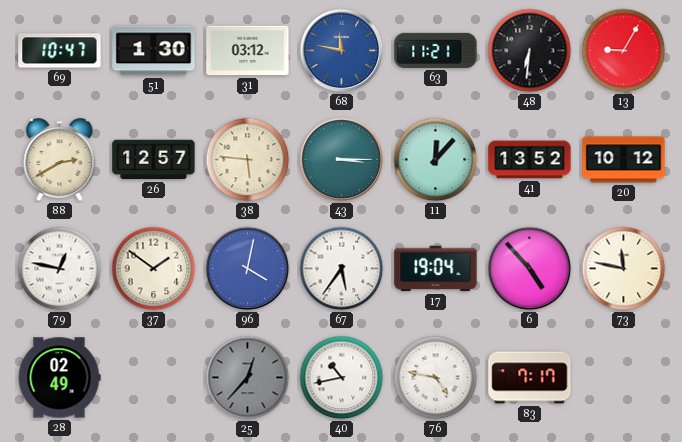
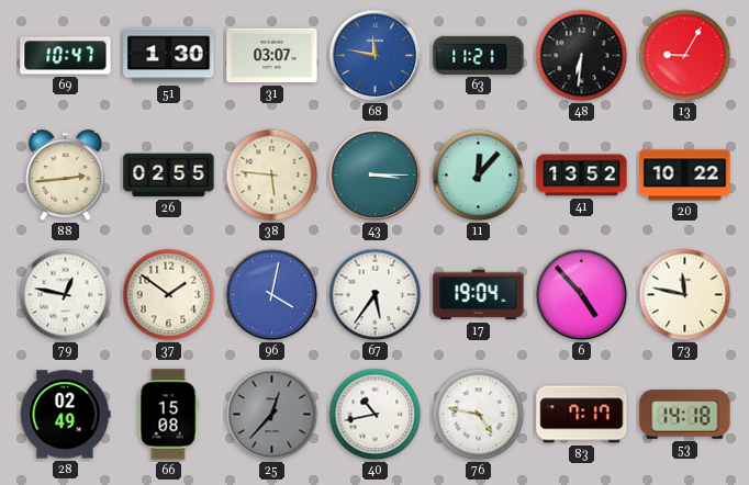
31: 03:12 -> 03:07 (272, 56)
88: 2:40 -> 2:44 (66, 176)
26: 12:57 -> 02:55 (169, 176)
20: 10:12 -> 10:22 (685, 176)
66: none -> 15:08 (168, 415)
53: none -> 14:18 (685, 415)
